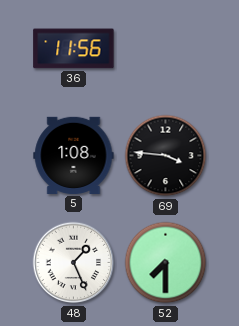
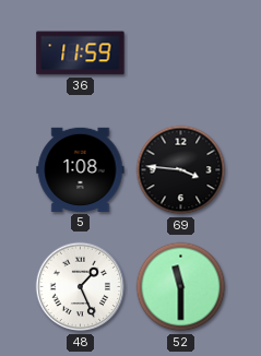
36: 11:56 -> 11:59 (81, 54)
52: 7:30 -> 11:30 (181, 287)
